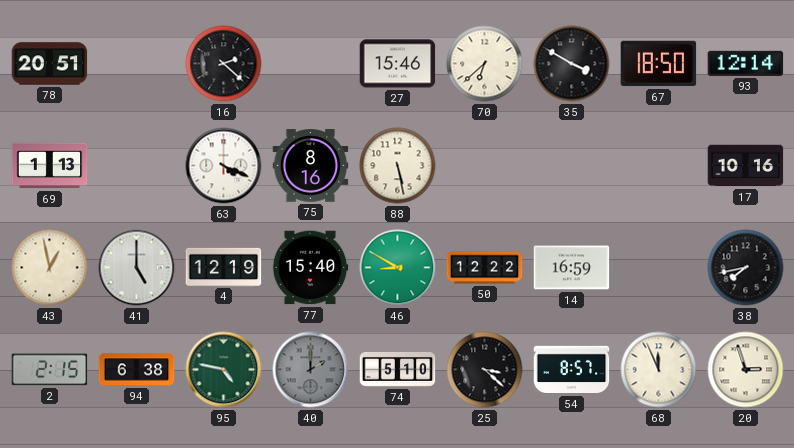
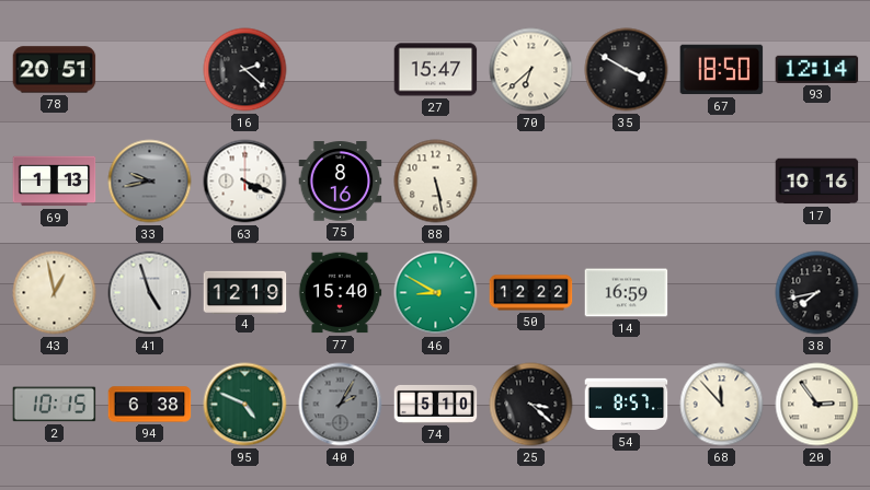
27: 15:46 -> 15:47 (436, 70)
33: none -> 9:43 (150, 182)
41: 5:00 -> 4:57 (150, 293)
2: 2:15 -> 10:15 (55, 405)
95: 4:47 -> 4:49 (245, 405)
40: 2:00 -> 2:05 (341, 405)
68: 11:56 -> 11:53 (722, 405)
20: 2:57 -> 2:54 (817, 405)
